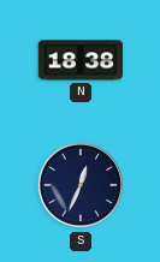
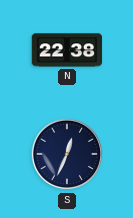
N: 18:38 -> 22:38 (67, 50)
